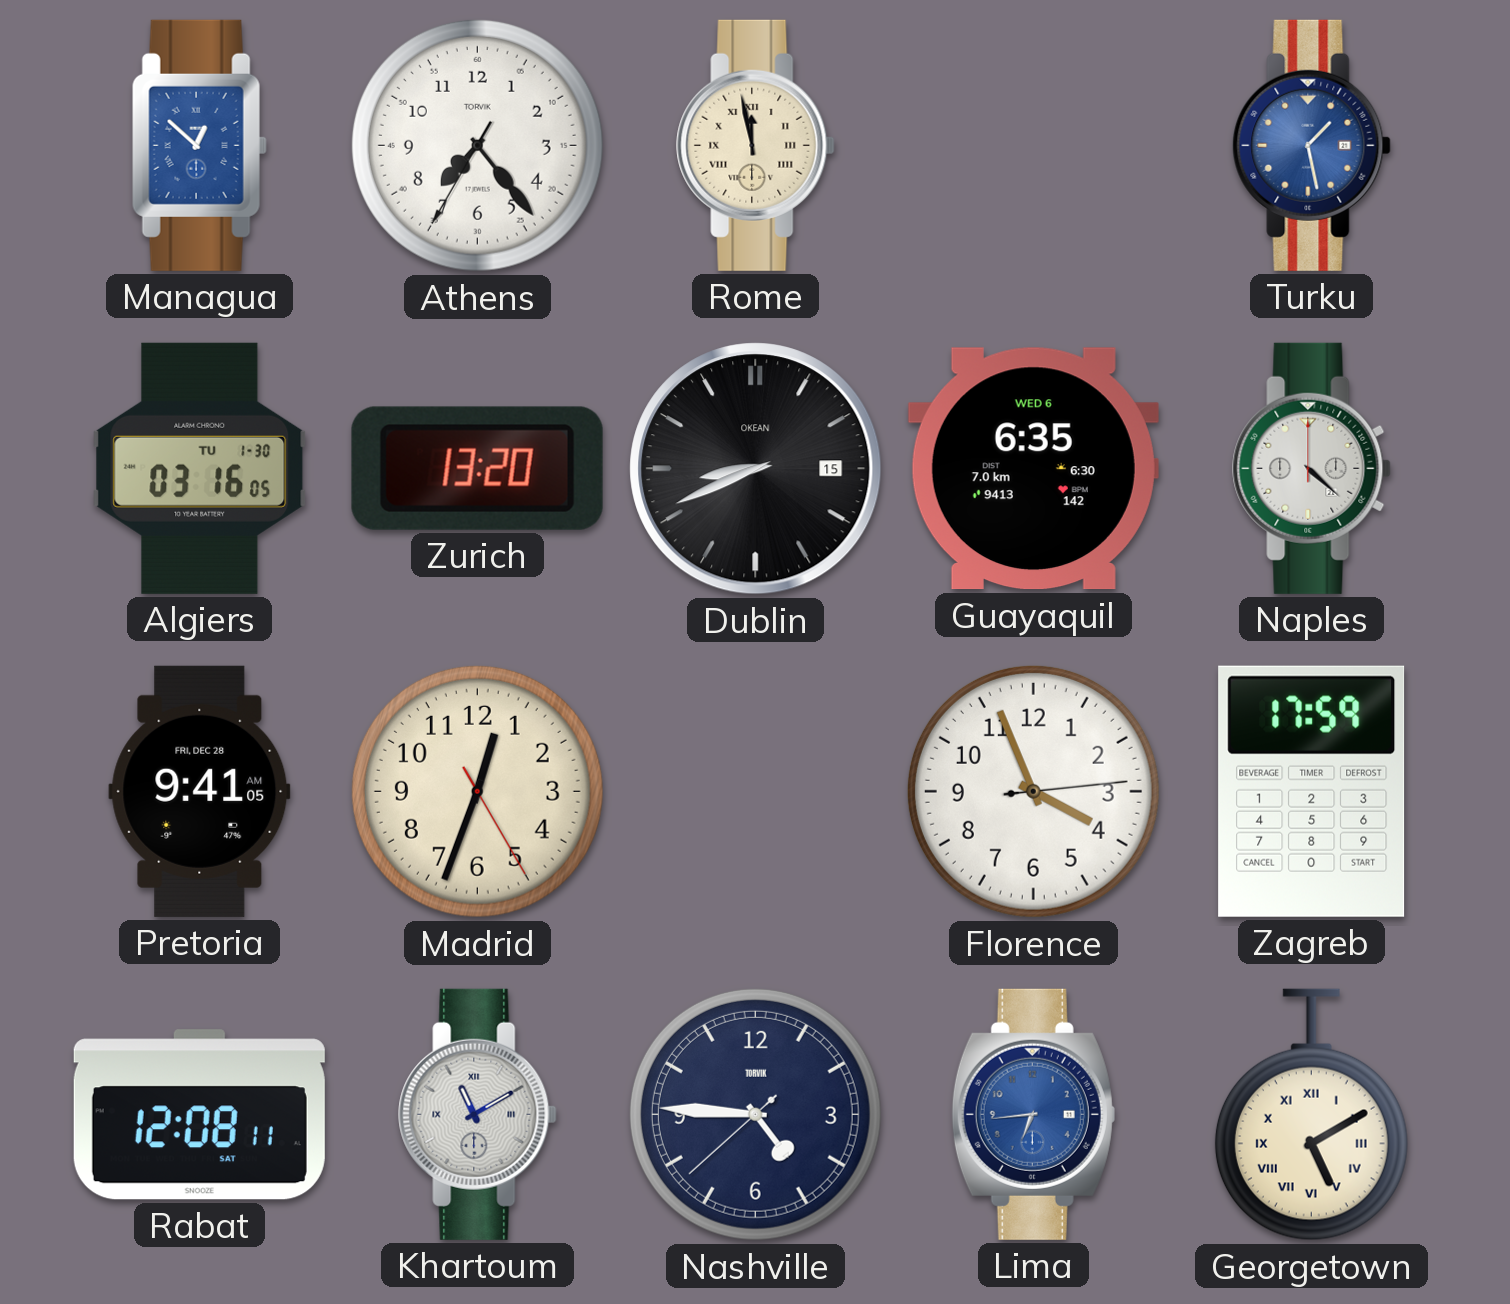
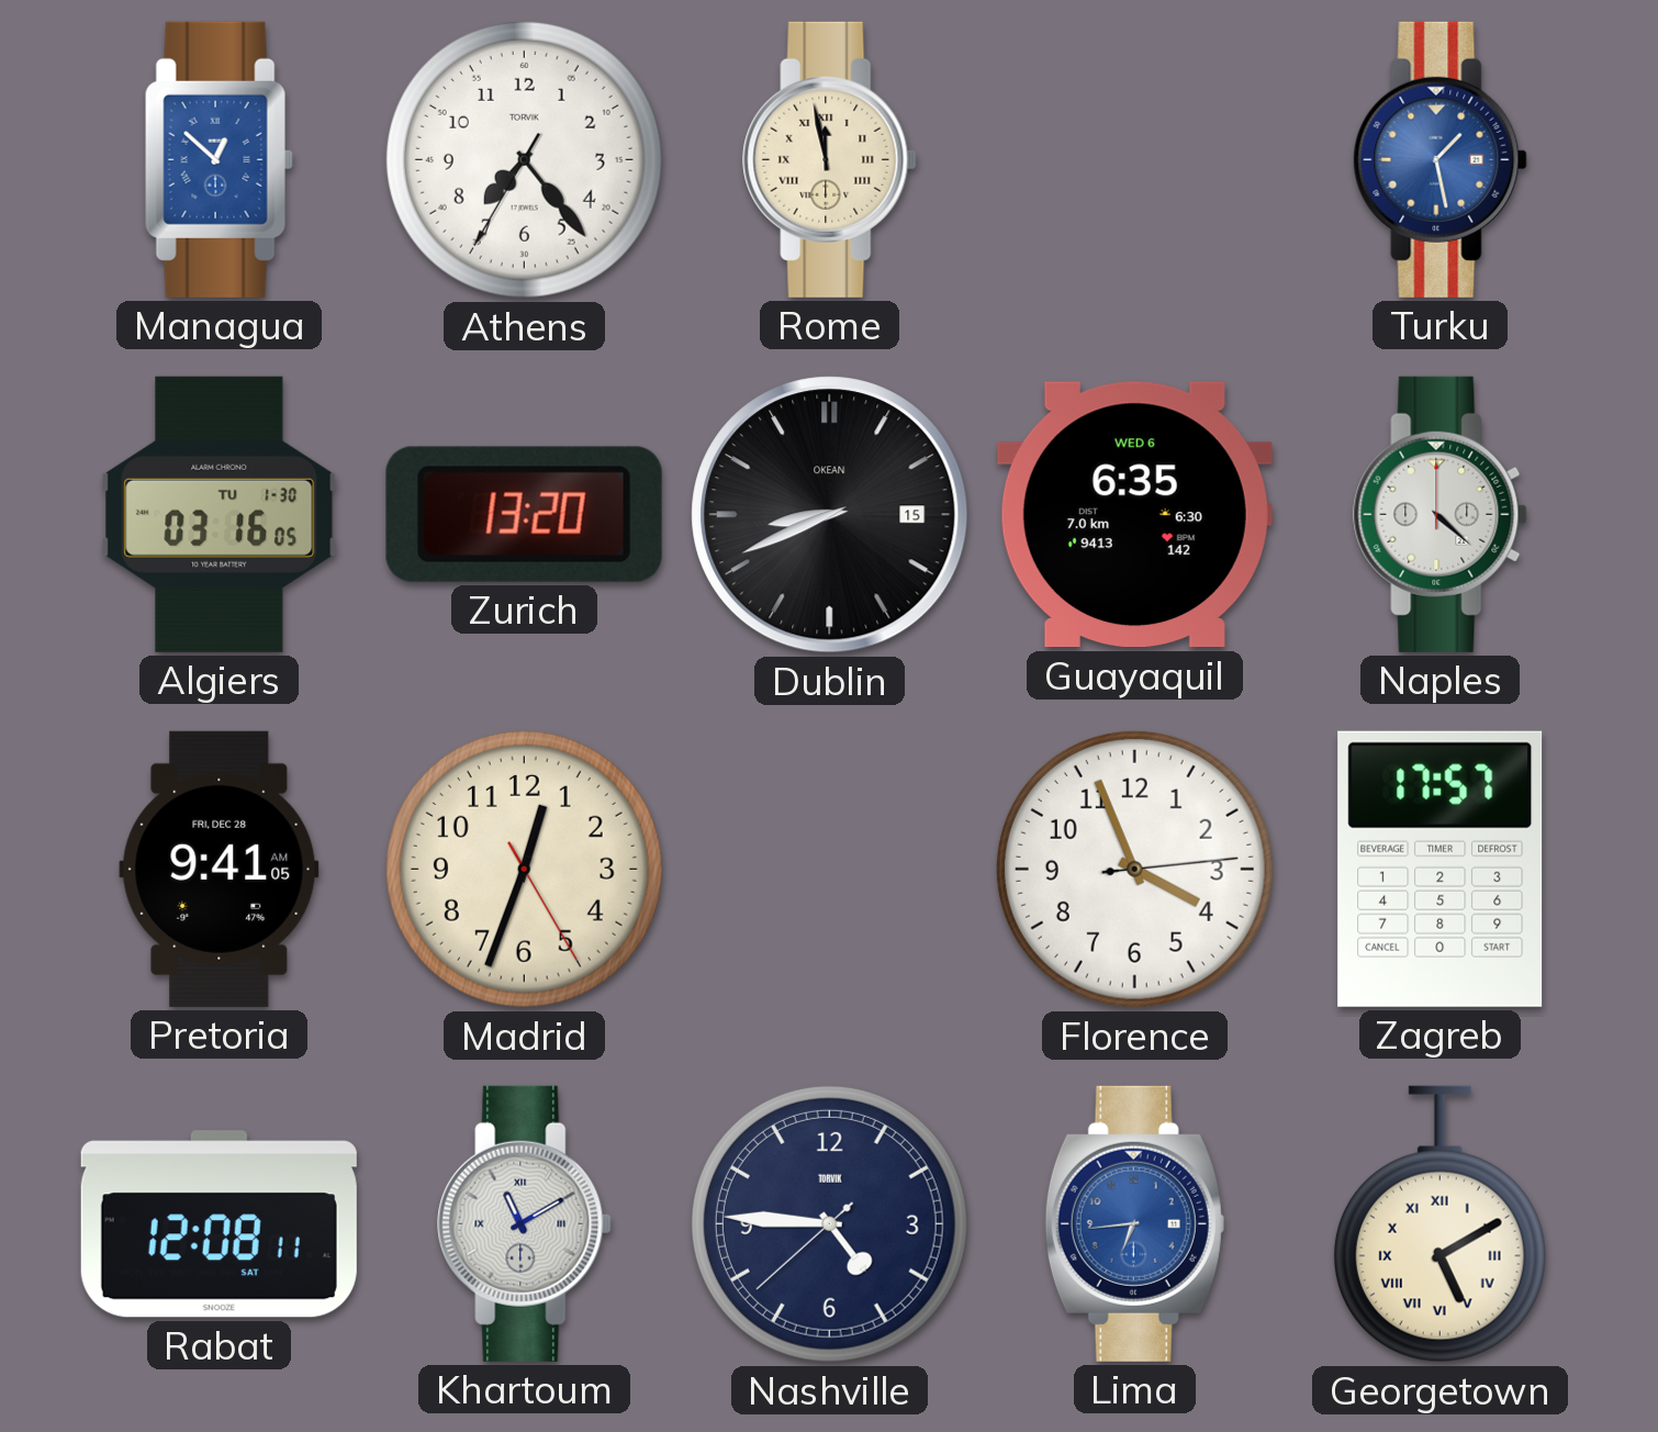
Zagreb: 17:59 -> 17:57 (1441, 869)
